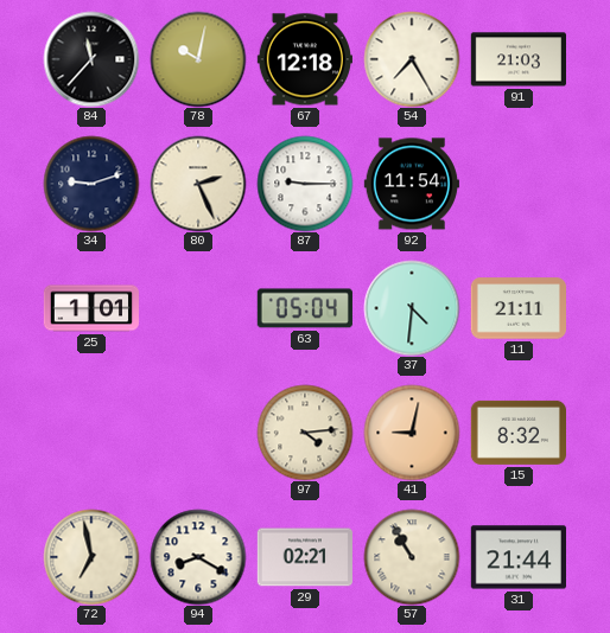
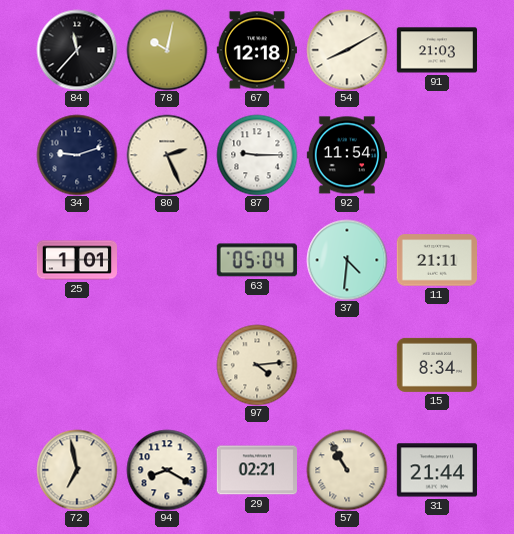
54: 7:25 -> 8:10 (347, 50)
41: 9:02 -> none (412, 433)
15: 8:32 -> 8:34 (436, 365)
